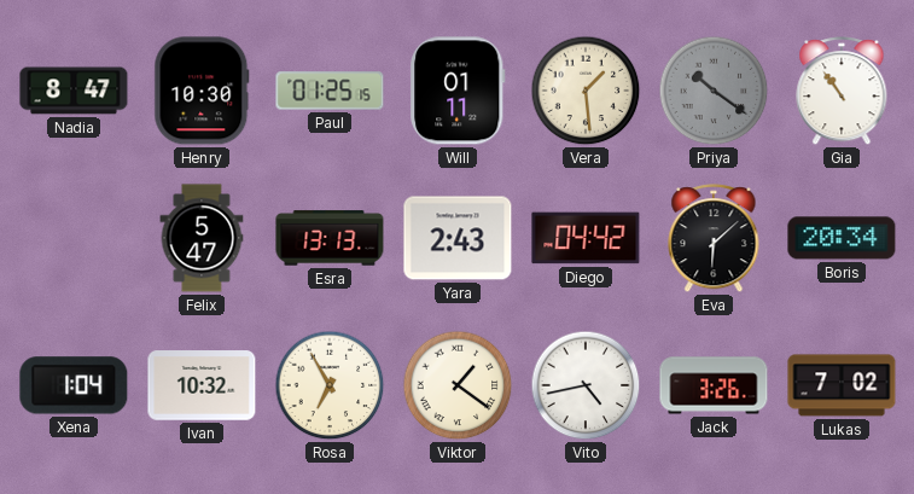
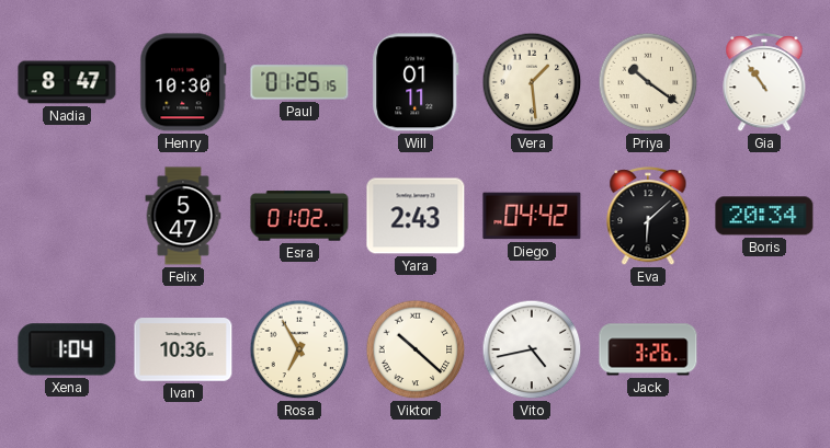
Priya dial: grey -> cream (648, 82)
Esra: 13:13 -> 01:02 (299, 216)
Ivan: 10:32 -> 10:36 (183, 349)
Viktor: 1:21 -> 10:22 (416, 349)
Lukas: 7:02 -> none (842, 385)
